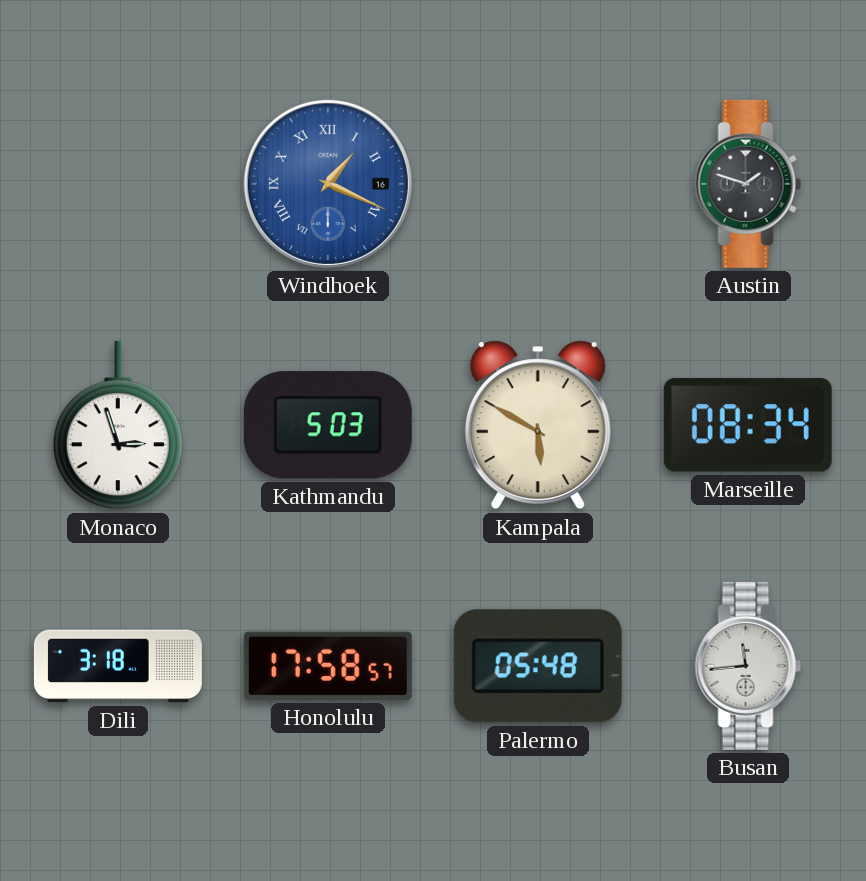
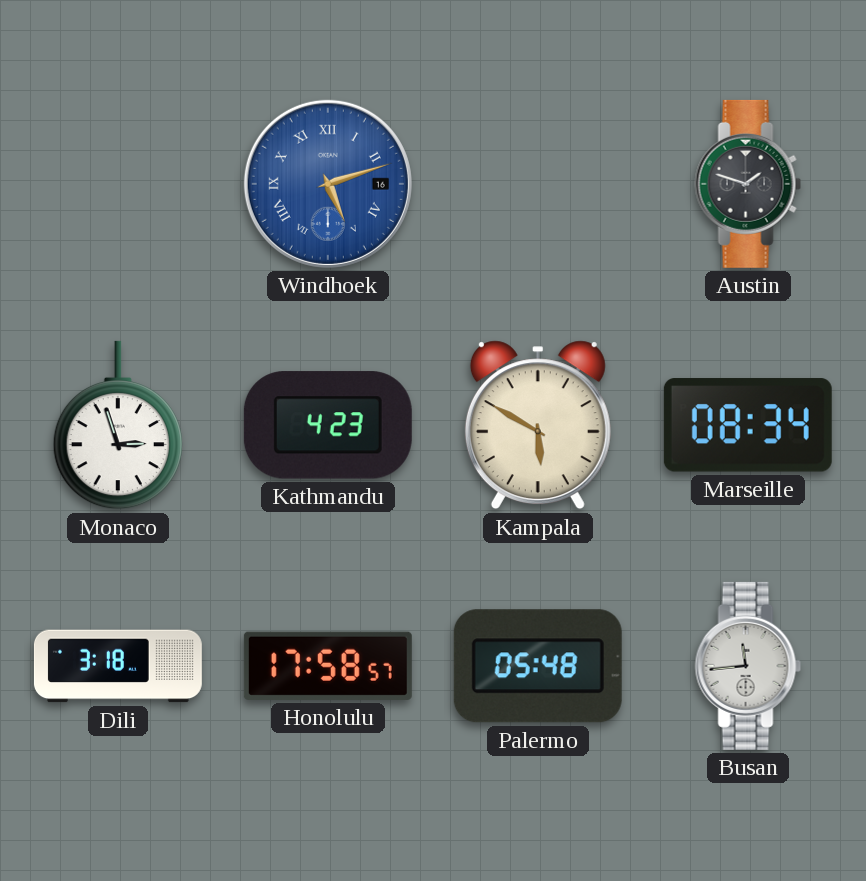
Windhoek: 1:19 -> 5:12 (328, 184)
Kathmandu: 5:03 -> 4:23 (328, 425)
